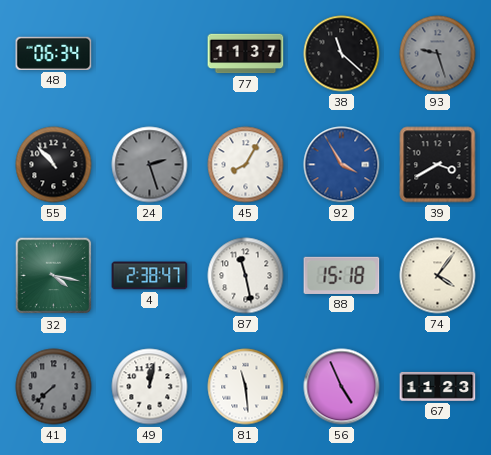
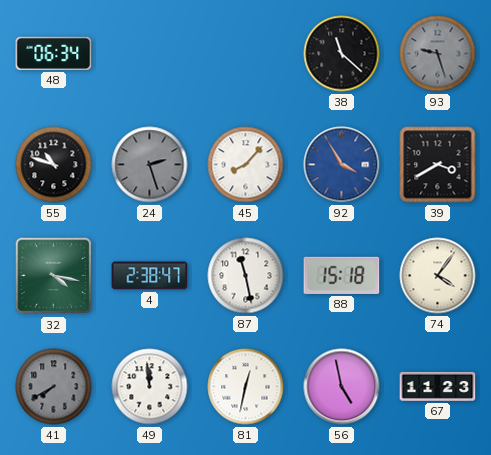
77: 11:37 -> none (246, 54)
55: 10:53 -> 10:48 (54, 165)
45: 8:05 -> 8:07 (246, 165)
41: 7:38 -> 7:40 (54, 387)
49: 12:02 -> 11:59 (150, 387)
81: 11:29 -> 12:32 (246, 387)
56: 4:56 -> 4:58 (342, 387)
